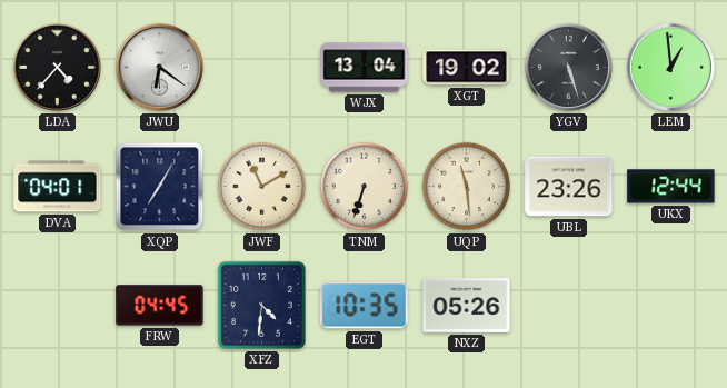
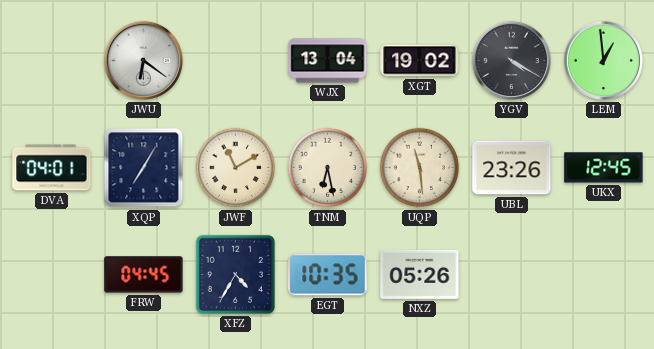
LDA: 4:37 -> none (57, 67)
YGV: 5:27 -> 4:20 (511, 60)
TNM: 6:33 -> 6:28 (328, 168)
UKX: 12:44 -> 12:45 (604, 168)
XFZ: 4:31 -> 4:35 (235, 274)
